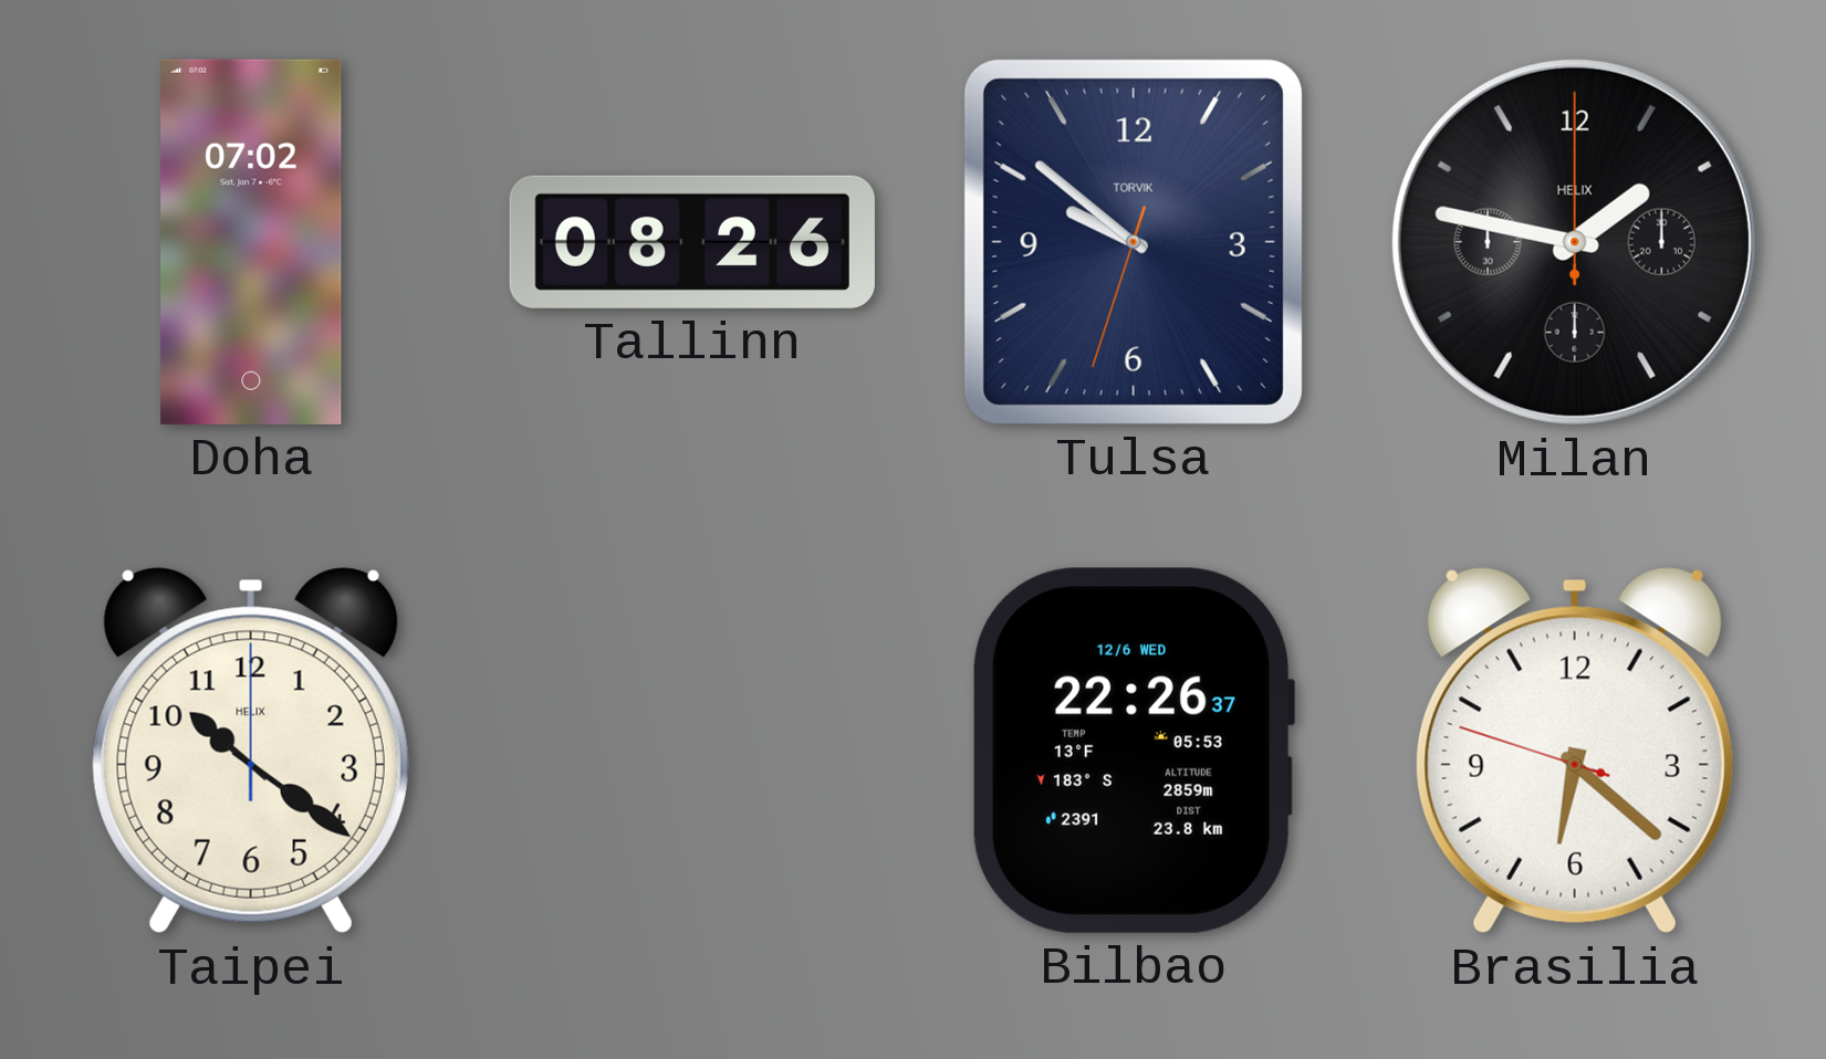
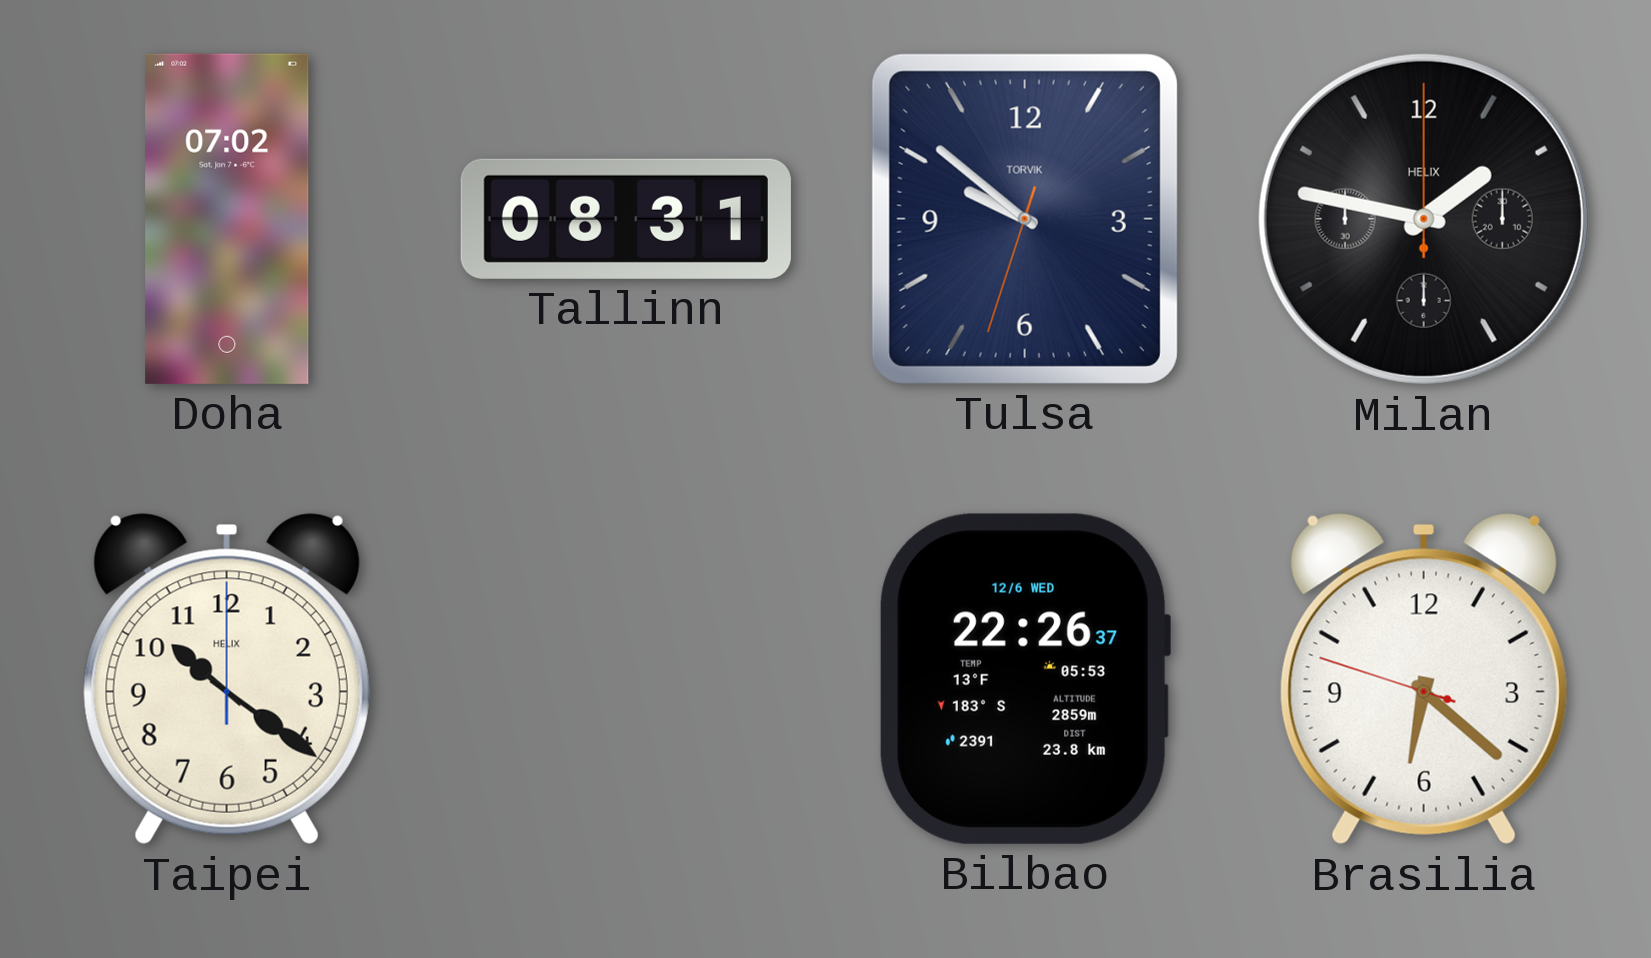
Tallinn: 08:26 -> 08:31 (626, 219)
